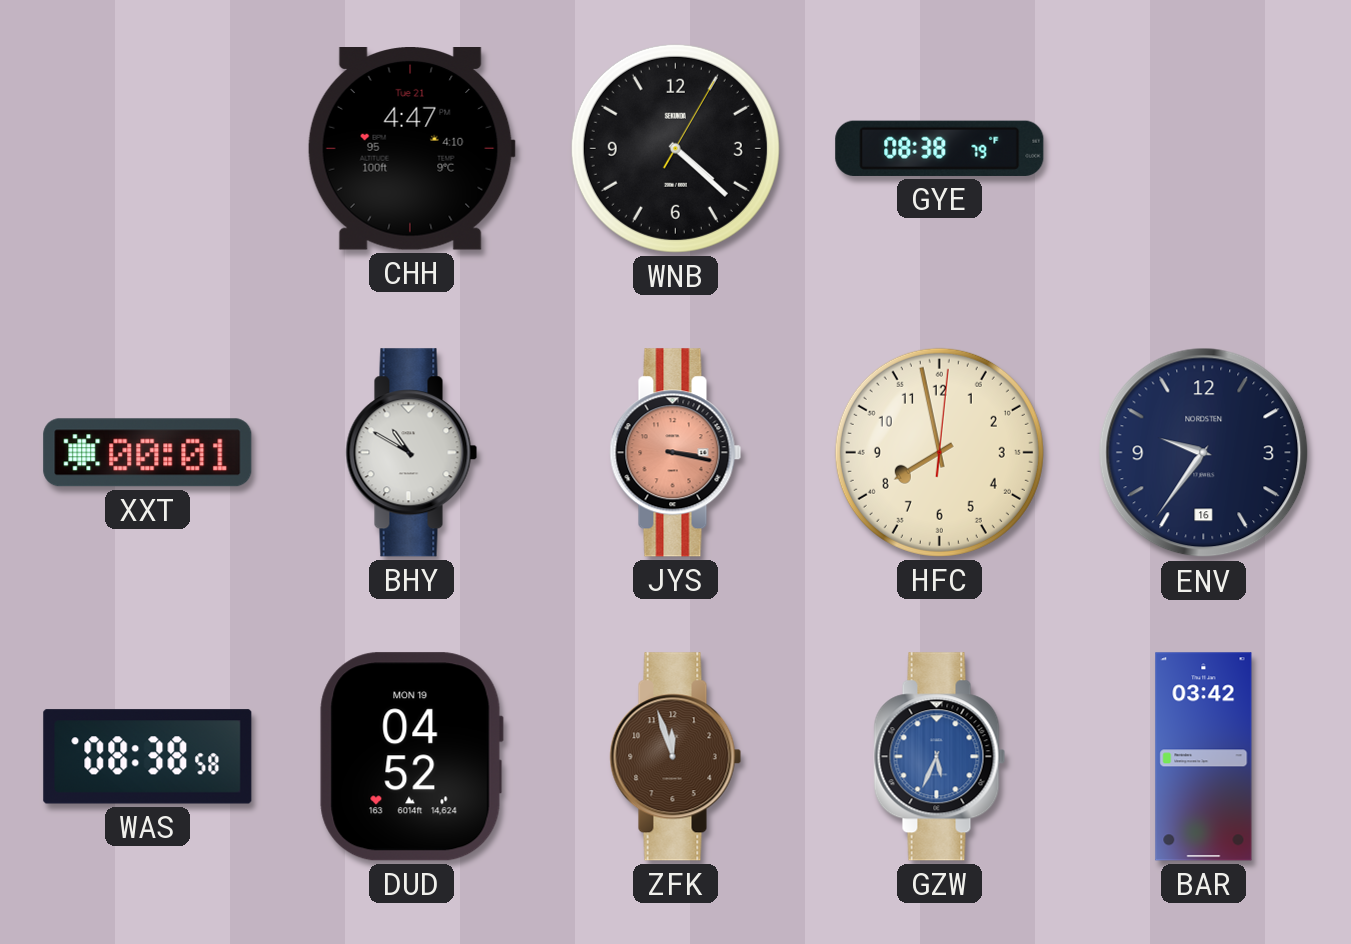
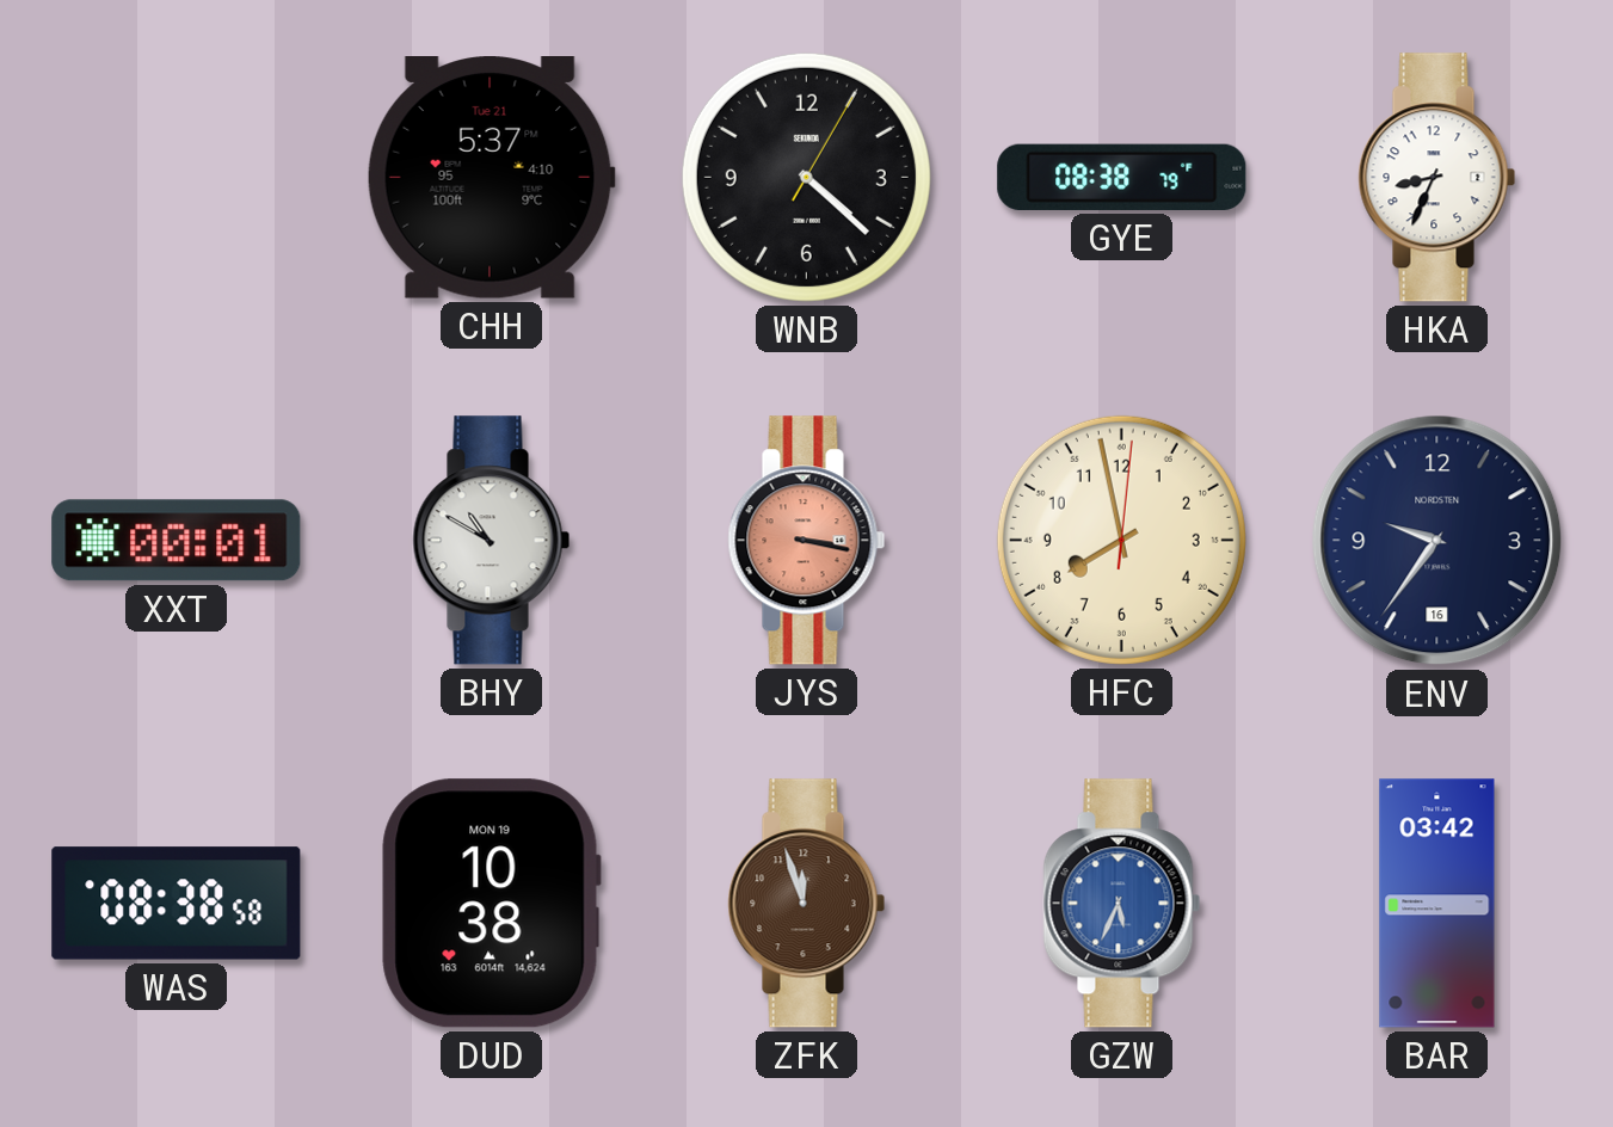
CHH: 4:47 -> 5:37 (491, 178)
HKA: none -> 8:34 (1437, 178)
DUD: 04:52 -> 10:38 (491, 904)
